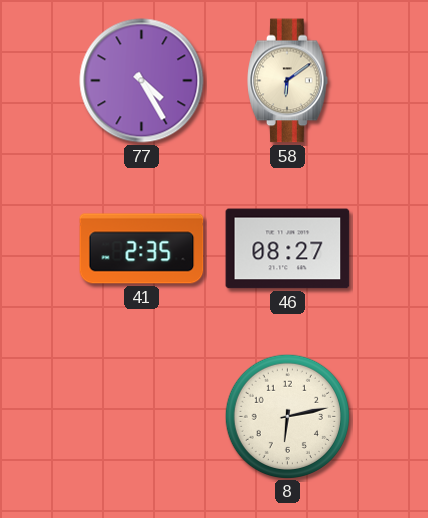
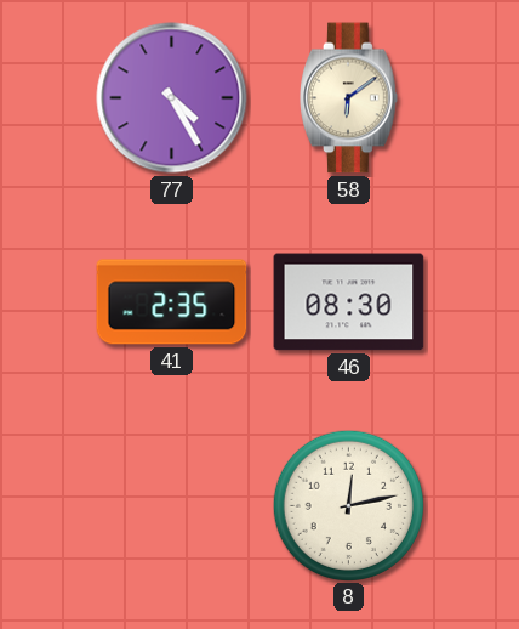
46: 08:27 -> 08:30 (349, 302)
8: 6:13 -> 12:13 (348, 505)
